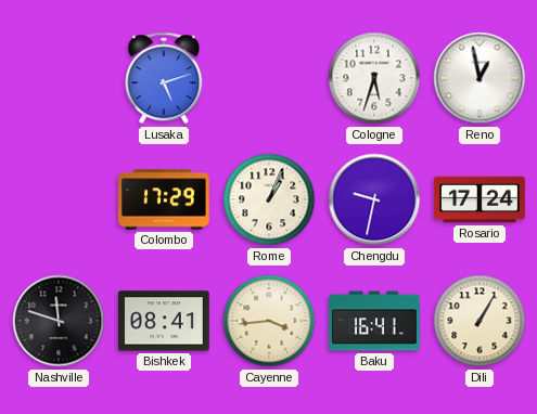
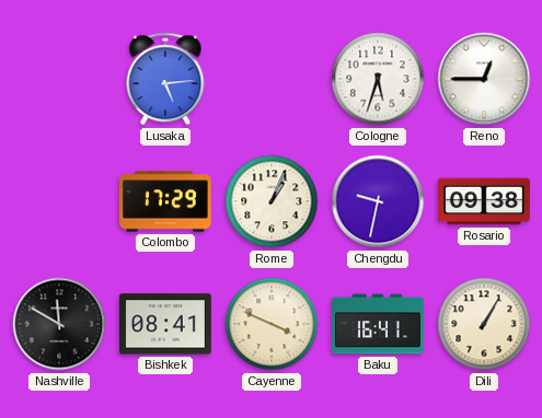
Lusaka: 5:12 -> 5:14 (165, 79)
Reno: 12:58 -> 12:45 (484, 79)
Rosario: 17:24 -> 09:38 (485, 201)
Nashville: 11:48 -> 11:50 (59, 324)
Cayenne: 3:44 -> 3:49 (272, 324)
